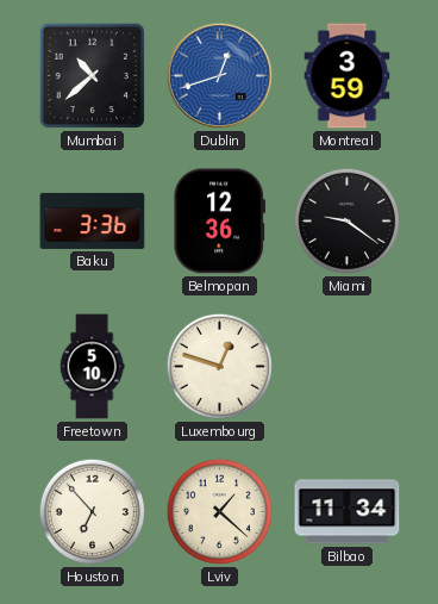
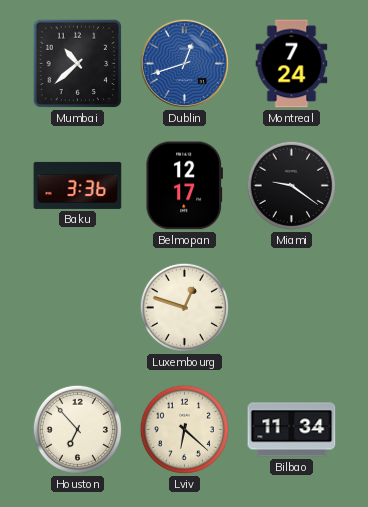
Montreal: 3:59 -> 7:24 (292, 64)
Belmopan: 12:36 -> 12:17 (184, 186)
Freetown: 5:10 -> none (92, 367)
Lviv: 1:22 -> 6:22 (184, 429)
